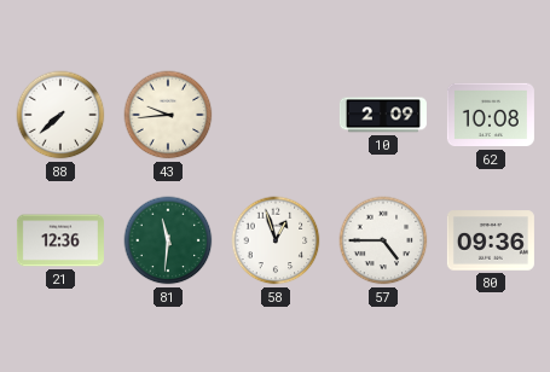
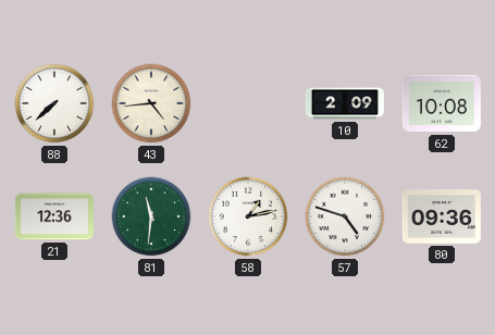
43: 9:44 -> 4:44 (151, 103)
58: 12:57 -> 1:13 (248, 216)
57: 4:45 -> 4:48 (345, 216)
